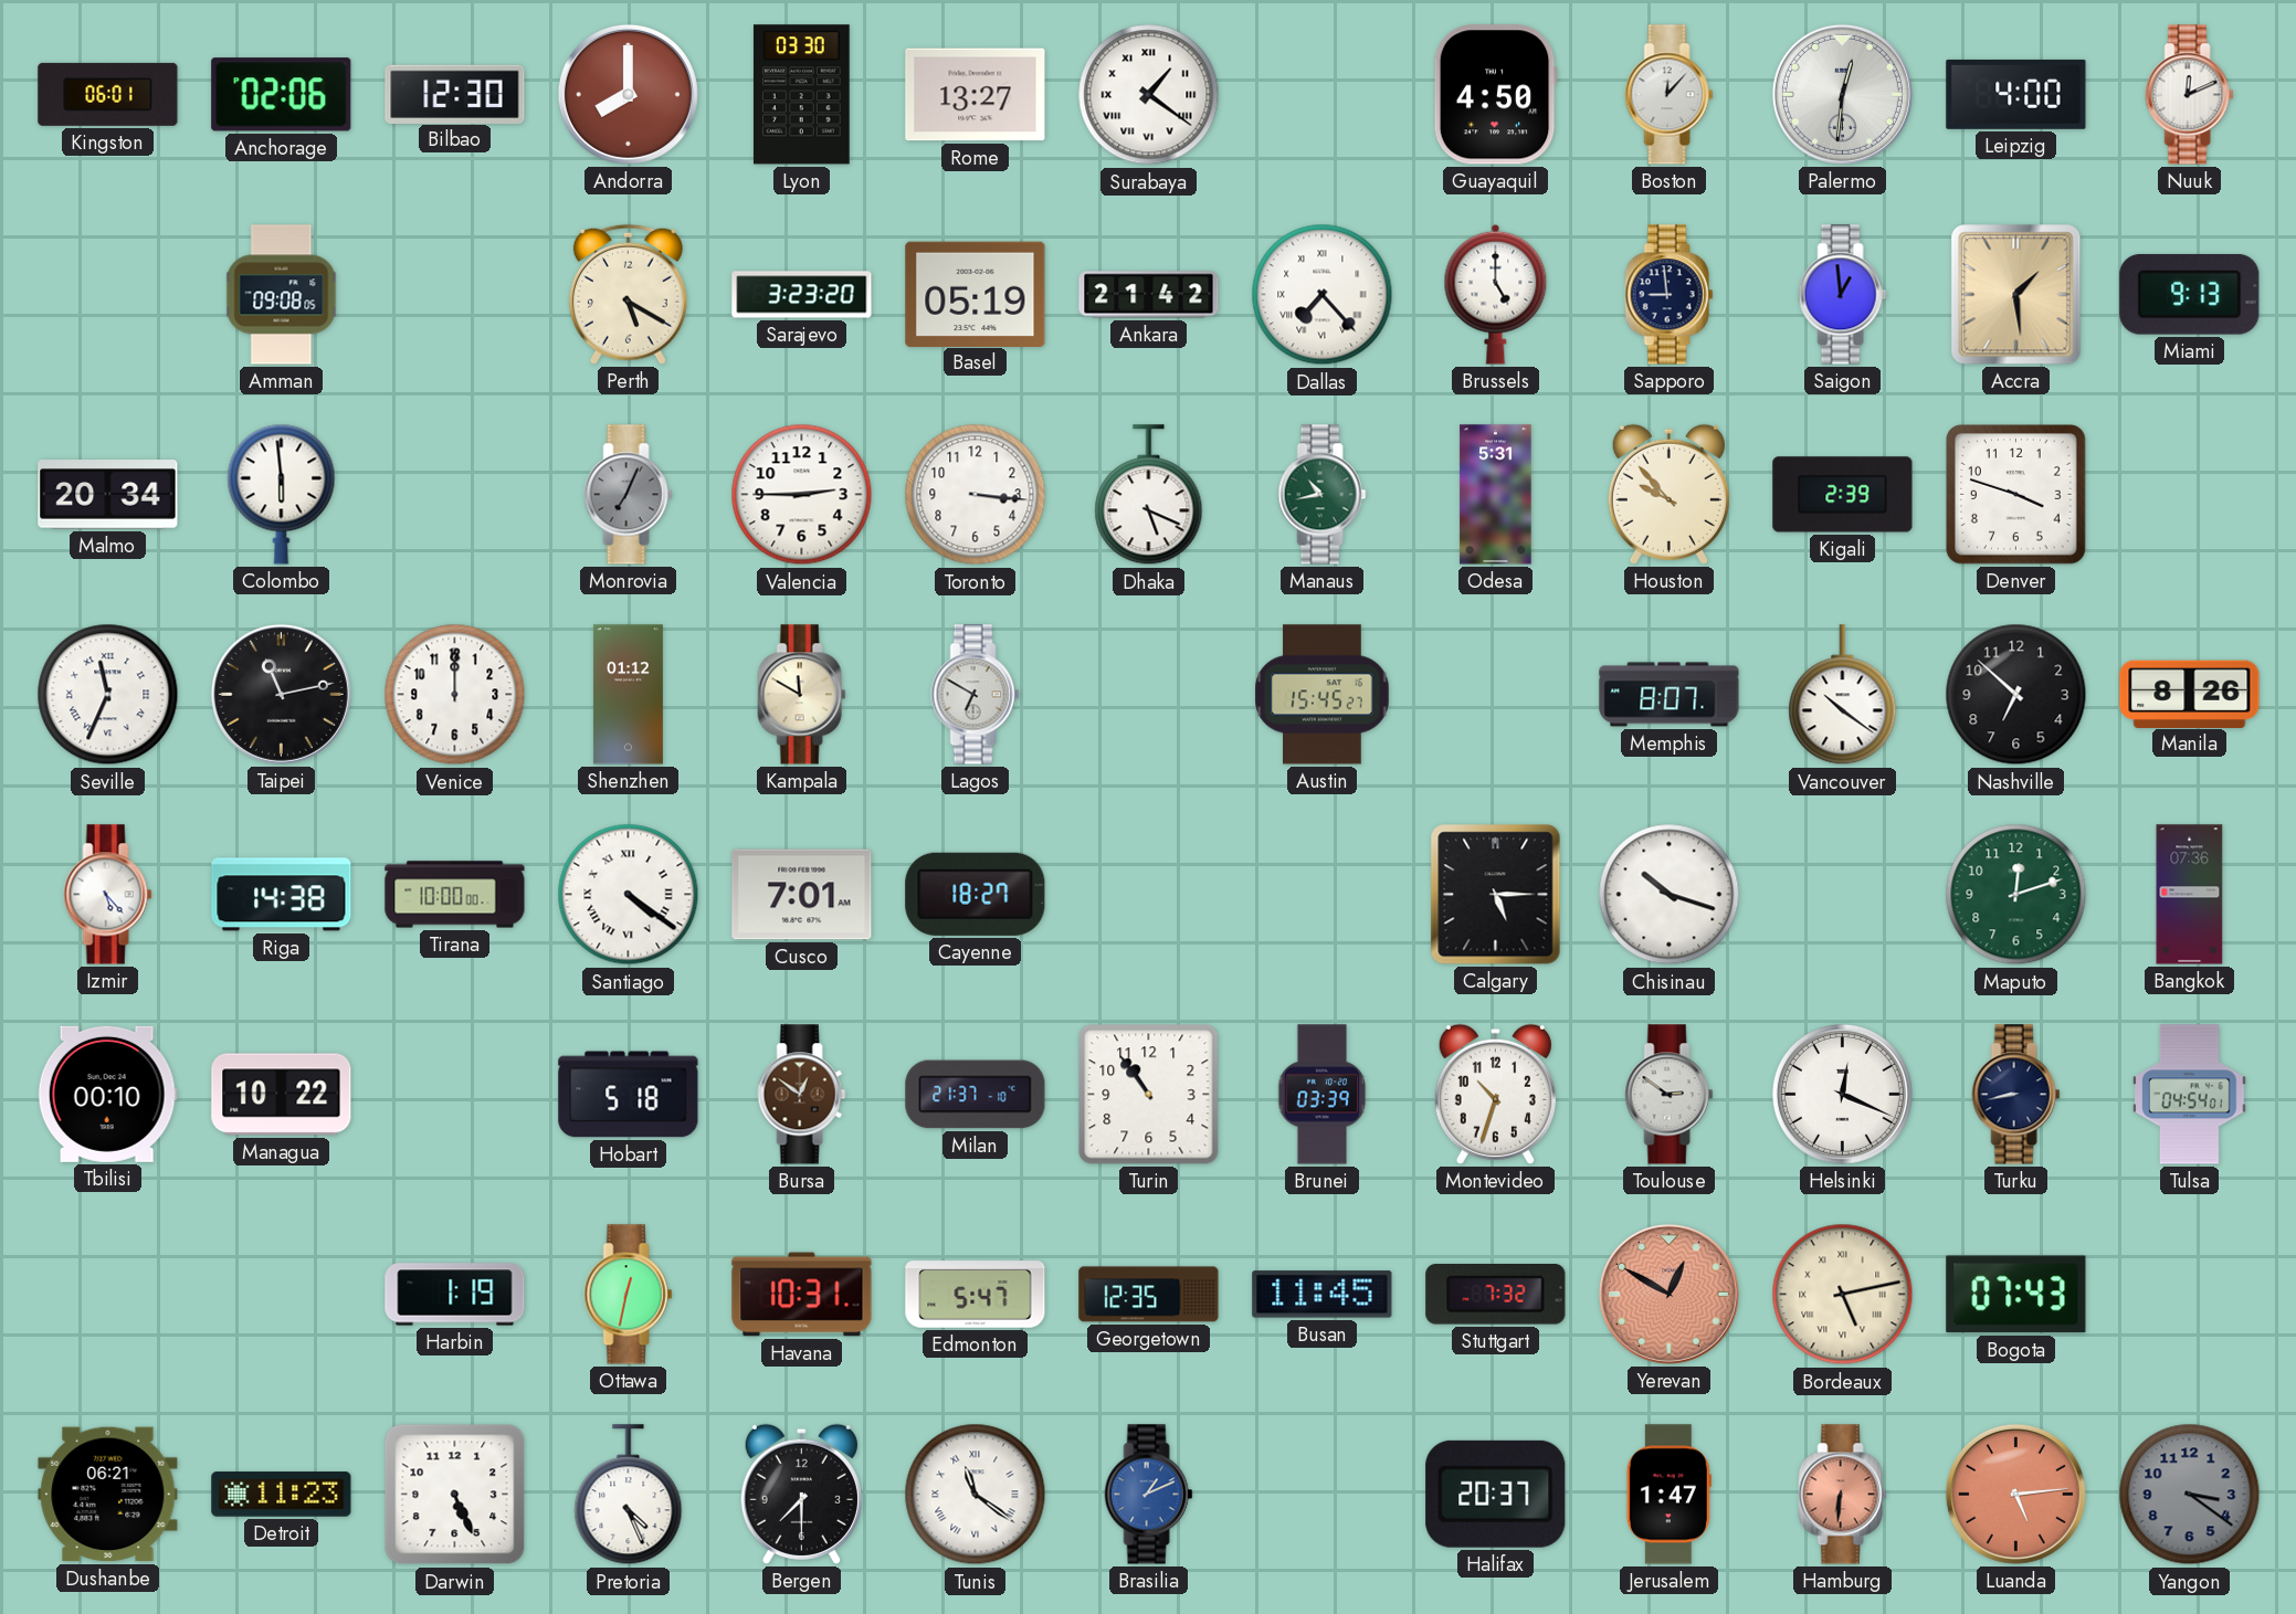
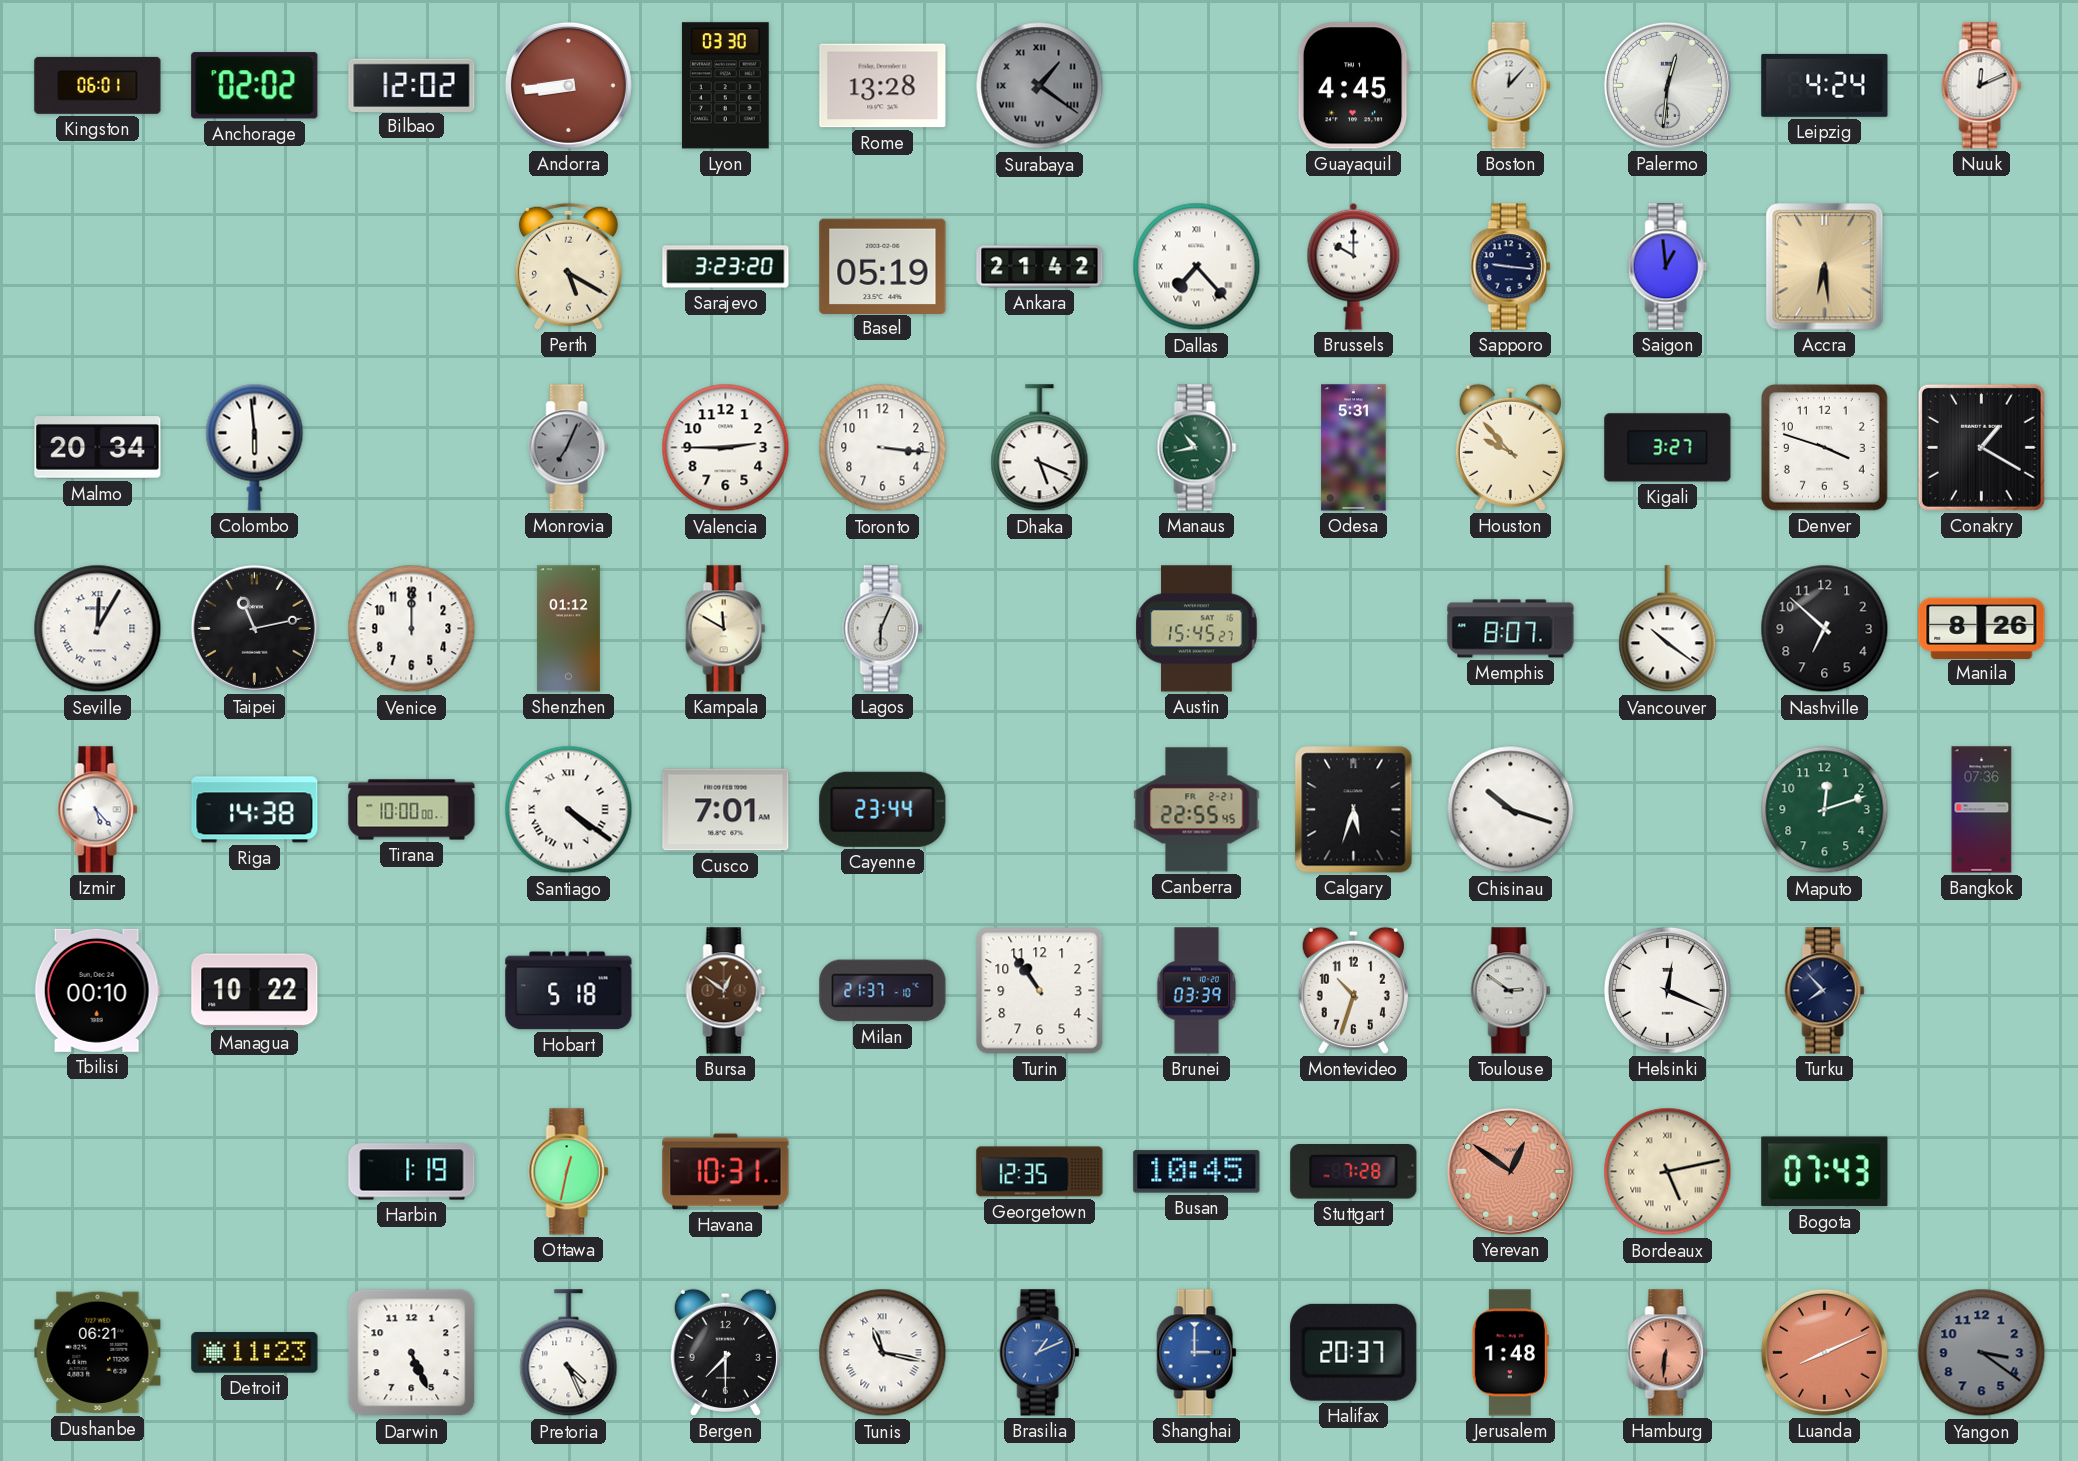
Anchorage: 02:06 -> 02:02 (255, 86)
Bilbao: 12:30 -> 12:02 (412, 85)
Andorra: 8:00 -> 8:44 (568, 85)
Rome: 13:27 -> 13:28 (883, 86)
Surabaya dial: white -> grey (1040, 86)
Guayaquil: 4:50 -> 4:45 (1353, 86)
Leipzig: 4:00 -> 4:24 (1825, 85)
Amman: 09:08 -> none (282, 295)
Brussels: 5:00 -> 10:00 (1354, 266)
Sapporo: 8:59 -> 9:16 (1511, 267)
Accra: 1:29 -> 6:29 (1825, 267)
Miami: 9:13 -> none (2190, 294)
Kigali: 2:39 -> 3:27 (1668, 448)
Conakry: none -> 1:20 (1981, 447)
Seville: 11:34 -> 12:05 (98, 629)
Lagos: 6:50 -> 6:04 (883, 629)
Cayenne: 18:27 -> 23:44 (883, 809)
Canberra: none -> 22:55 (1197, 810)
Calgary: 5:15 -> 5:33 (1354, 810)
Turku: 8:43 -> 7:53 (1825, 991)
Tulsa: 04:54 -> none (2190, 1095)
Edmonton: 5:47 -> none (976, 1295)
Busan: 11:45 -> 10:45 (1197, 1172)
Stuttgart: 7:32 -> 7:28 (1354, 1172)
Yerevan: 12:50 -> 12:51 (1510, 1171)
Tunis: 11:21 -> 11:17 (883, 1353)
Shanghai: none -> 3:00 (1197, 1353)
Jerusalem: 1:47 -> 1:48 (1510, 1353)
Luanda: 5:14 -> 8:11 (1824, 1352)
